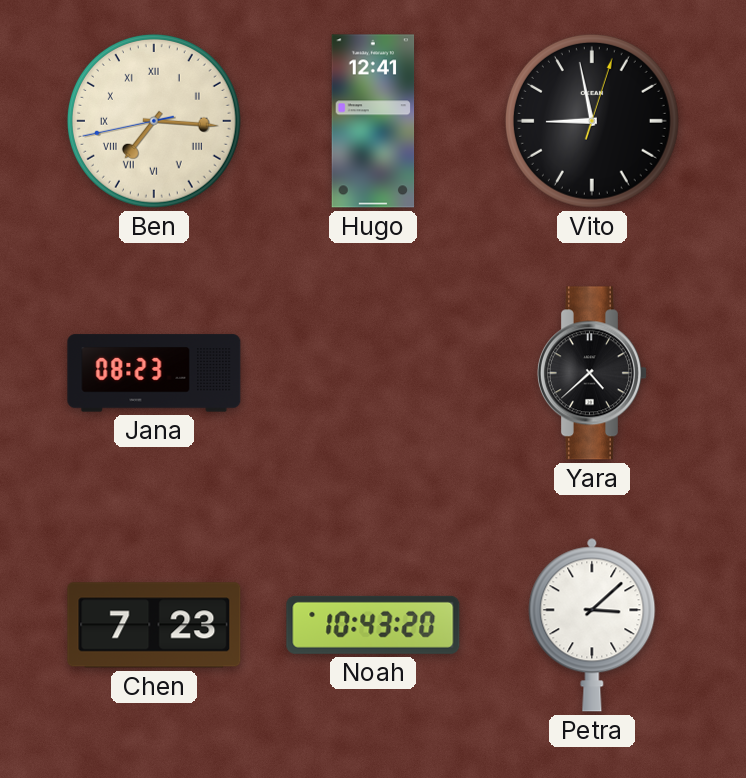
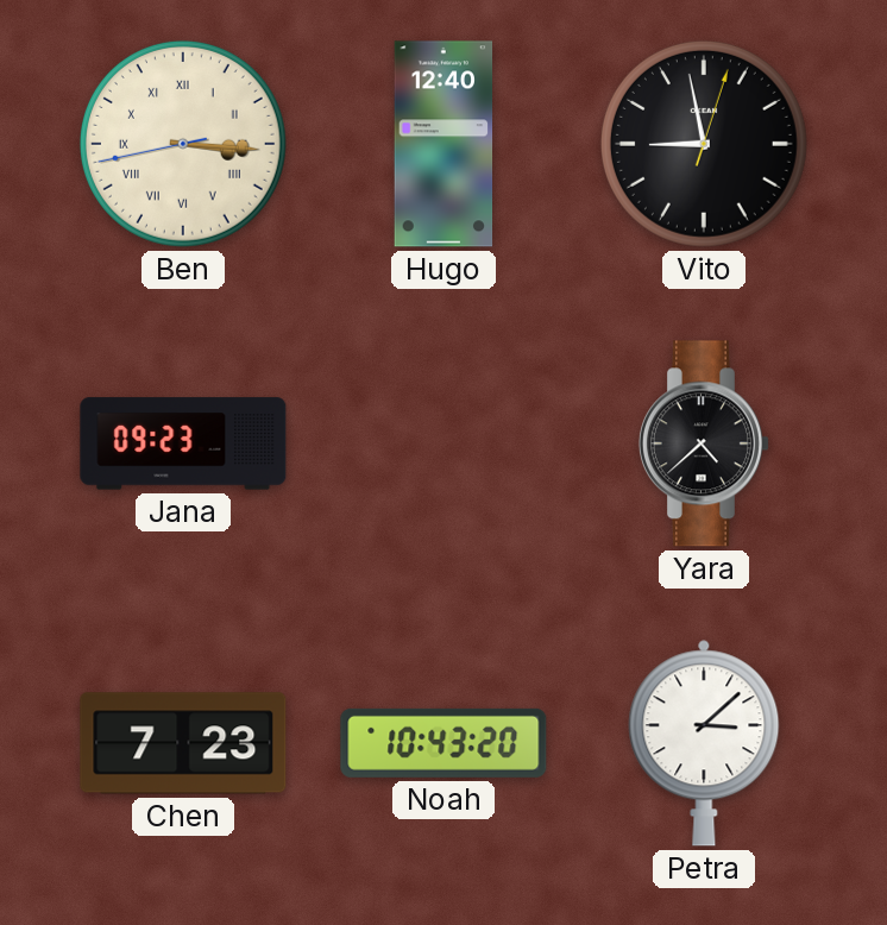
Ben: 7:15 -> 3:15 (183, 144)
Hugo: 12:41 -> 12:40 (443, 144)
Jana: 08:23 -> 09:23 (183, 443)
